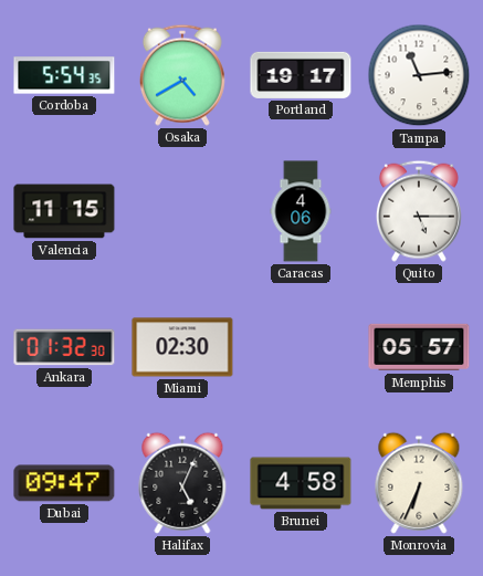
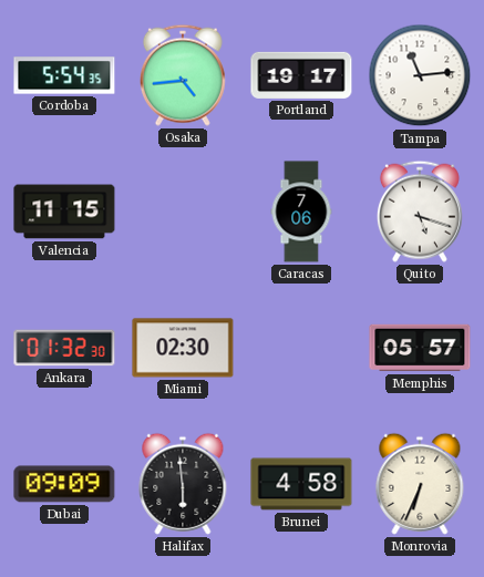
Osaka: 4:40 -> 4:44 (183, 75)
Caracas: 4:06 -> 7:06 (301, 212)
Quito: 5:15 -> 5:18 (420, 212)
Dubai: 09:47 -> 09:09 (64, 484)
Halifax: 5:04 -> 5:59 (183, 484)
